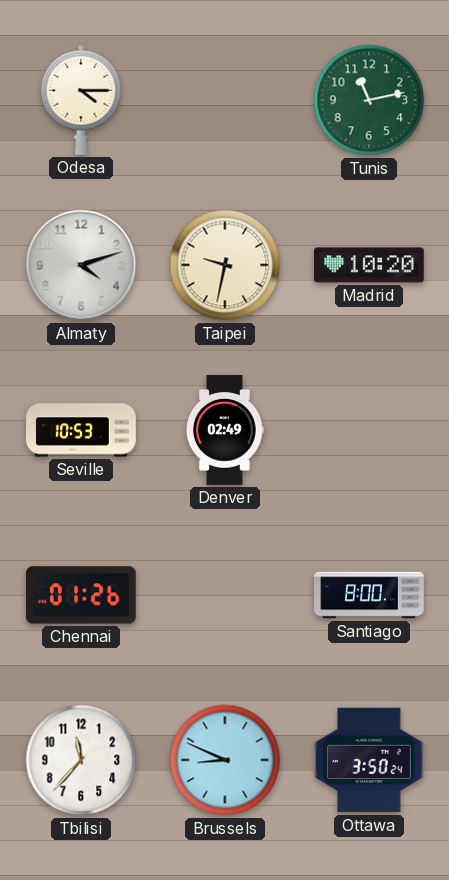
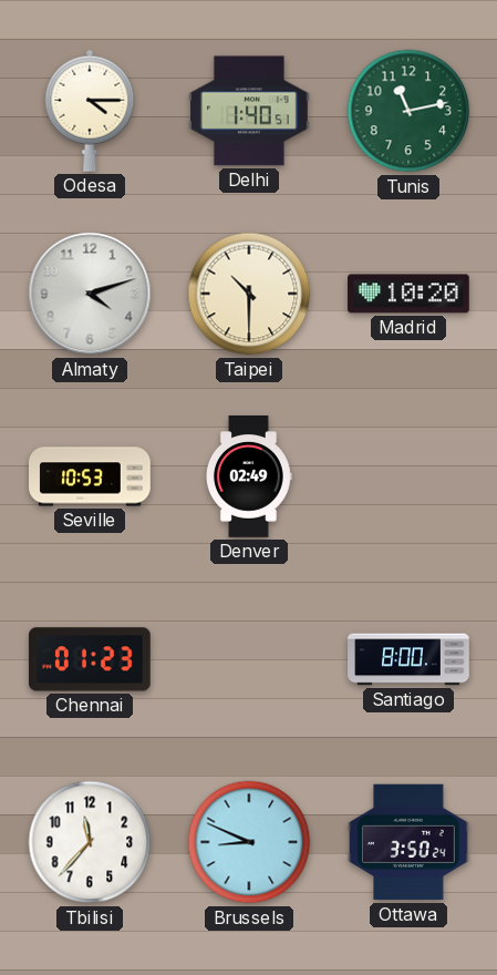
Delhi: none -> 1:40 (250, 111)
Taipei: 9:32 -> 10:30 (249, 294)
Chennai: 01:26 -> 01:23 (90, 659)
